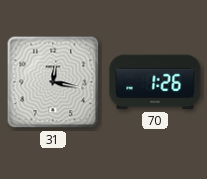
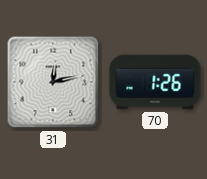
31: 12:17 -> 12:13 (53, 82)
